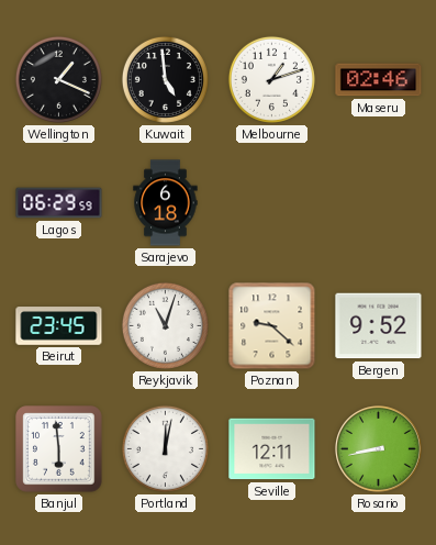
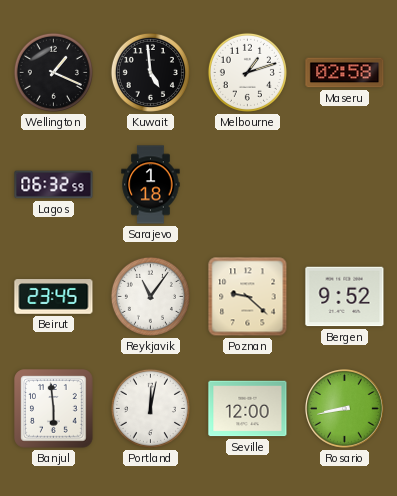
Maseru: 02:46 -> 02:58 (345, 73)
Lagos: 06:29 -> 06:32 (54, 185)
Sarajevo: 6:18 -> 1:18 (151, 185)
Reykjavik: 11:03 -> 11:06 (150, 296)
Seville: 12:11 -> 12:00 (248, 409)
